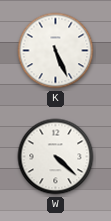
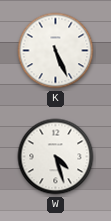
W: 4:22 -> 4:27 (56, 157)
